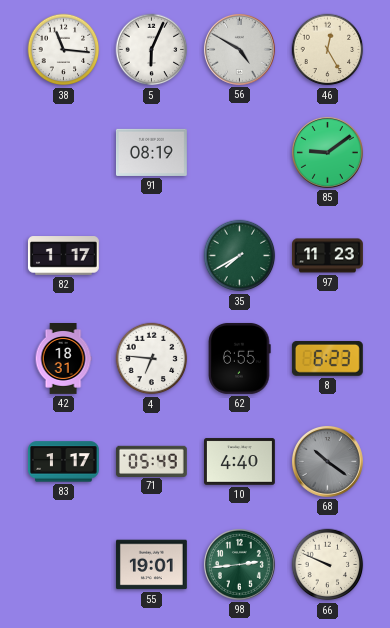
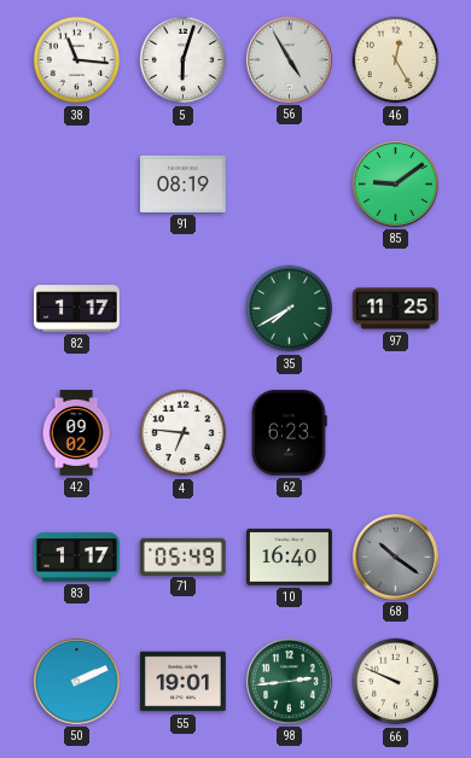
5: 6:04 -> 6:03 (184, 60)
56: 4:50 -> 4:55 (289, 59)
97: 11:23 -> 11:25 (396, 309)
42: 18:31 -> 09:02 (76, 433)
62: 6:55 -> 6:23 (290, 432)
8: 6:23 -> none (327, 358)
10: 4:40 -> 16:40 (290, 558)
50: none -> 2:11 (76, 681)
